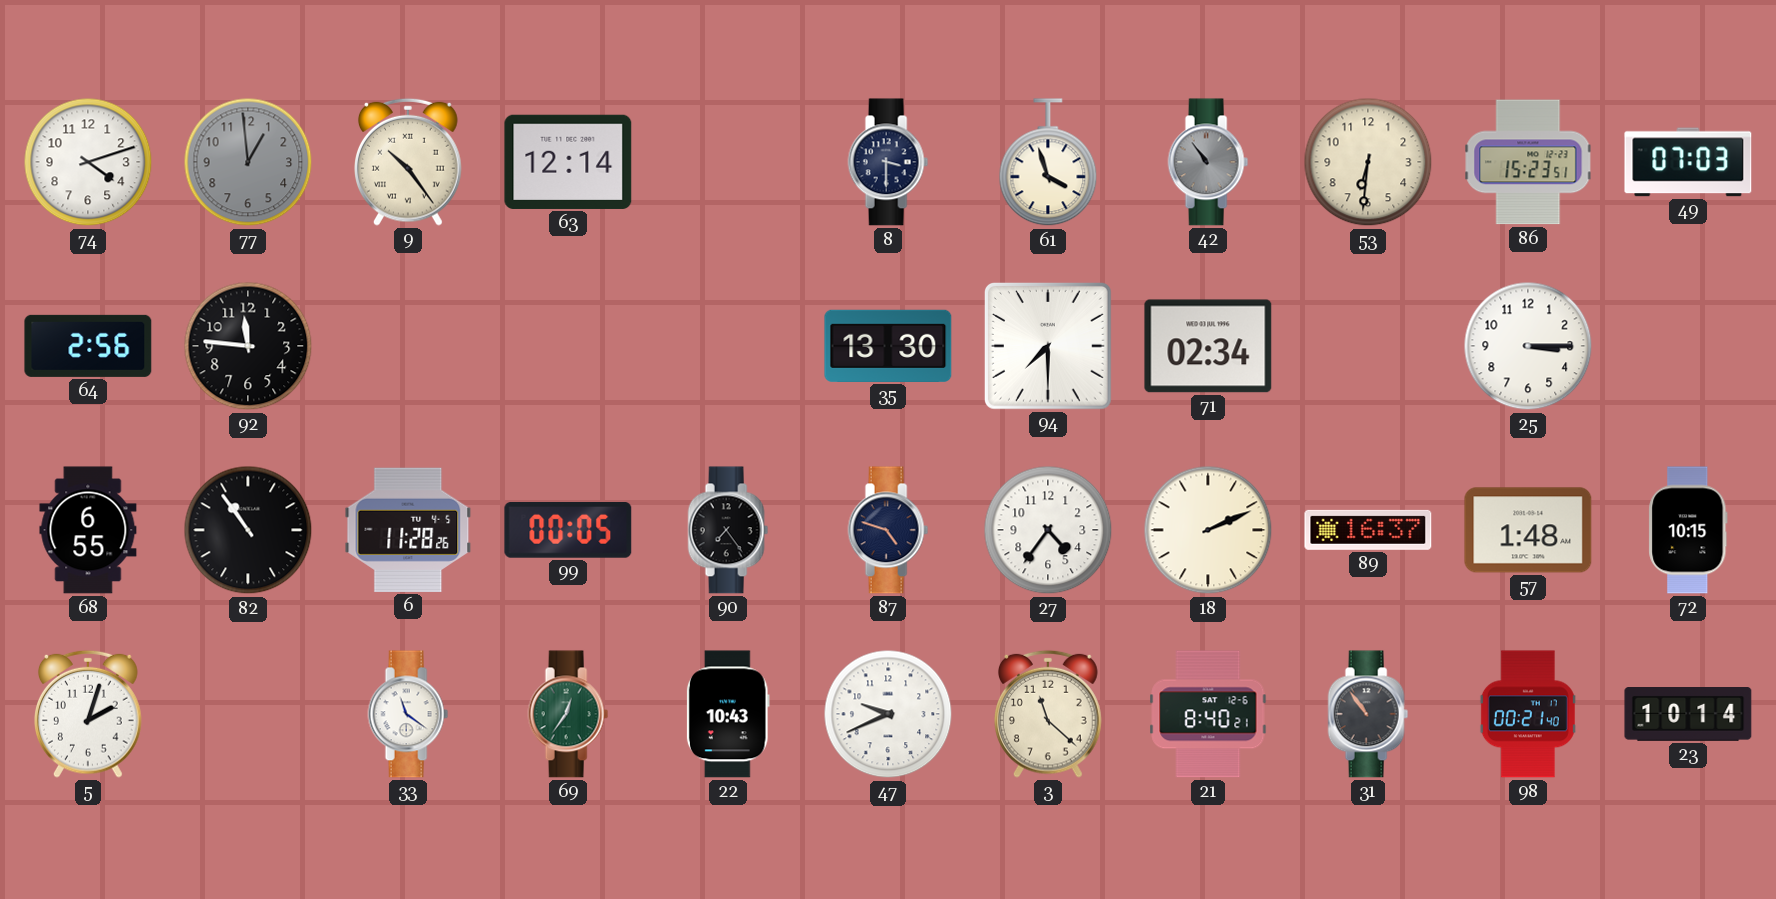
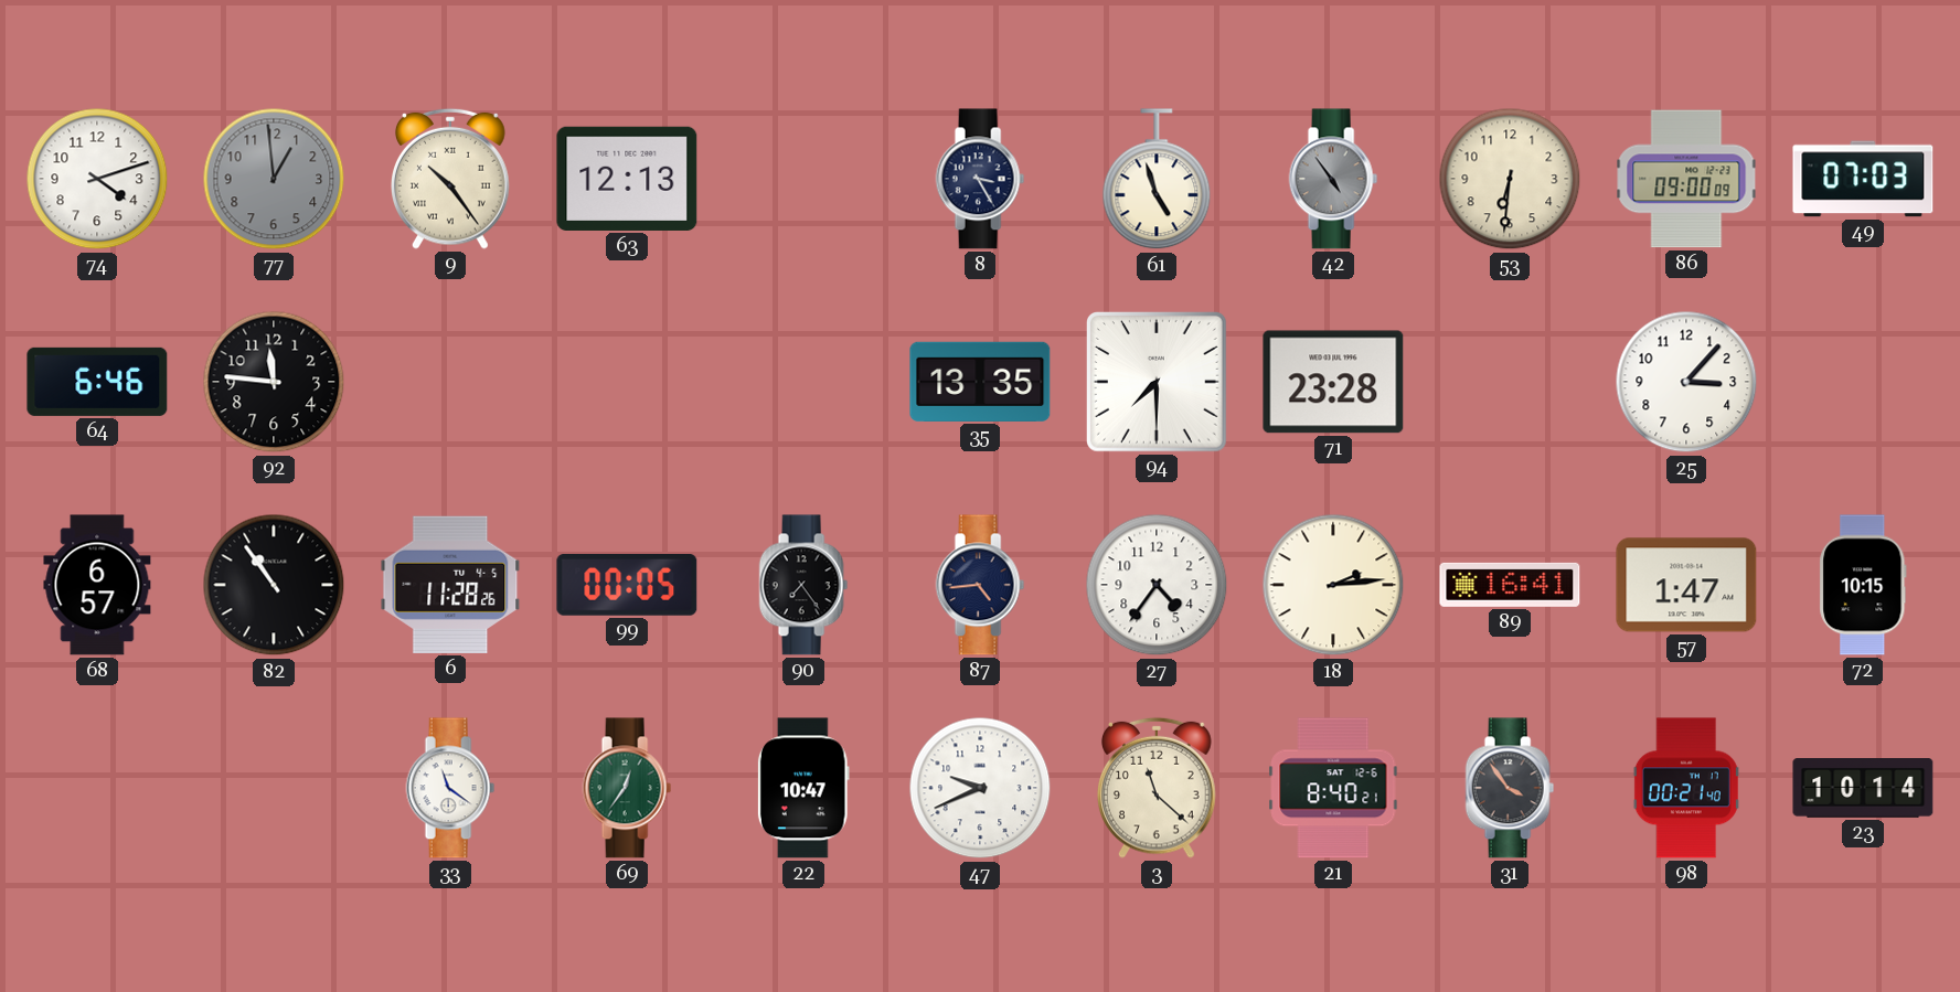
63: 12:14 -> 12:13 (627, 179)
8: 3:30 -> 3:25 (980, 179)
61: 3:57 -> 4:57 (1157, 180)
42: 10:54 -> 4:54 (1333, 179)
86: 15:23 -> 09:00 (1686, 179)
64: 2:56 -> 6:46 (97, 382)
35: 13:30 -> 13:35 (980, 382)
71: 02:34 -> 23:28 (1333, 382)
25: 3:15 -> 3:07 (1686, 382)
68: 6:55 -> 6:57 (97, 585)
87: 4:48 -> 4:44 (980, 585)
18: 2:11 -> 2:14 (1333, 585)
89: 16:37 -> 16:41 (1510, 585)
57: 1:48 -> 1:47 (1686, 585)
5: 2:03 -> none (89, 714)
22: 10:43 -> 10:47 (803, 788)
31: 10:54 -> 3:54 (1510, 788)
